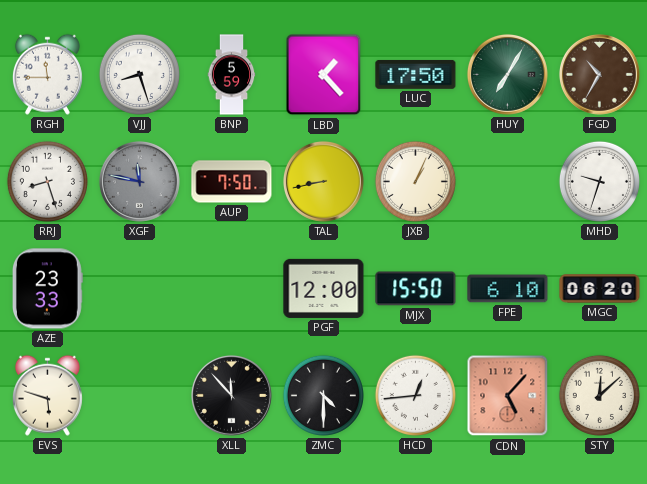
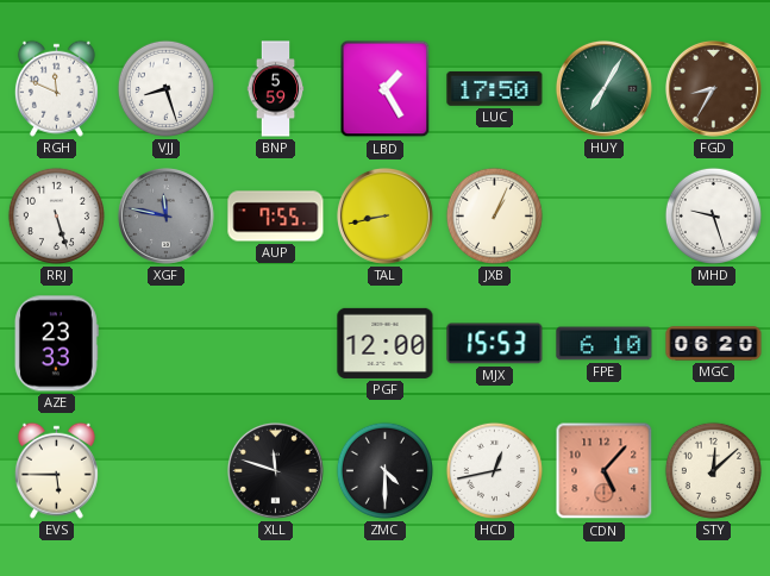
RGH: 11:45 -> 11:49 (56, 88)
LBD: 1:23 -> 1:25 (386, 89)
FGD: 10:35 -> 8:35 (713, 88)
RRJ: 8:27 -> 5:27 (56, 215)
AUP: 7:50 -> 7:55 (276, 217)
MHD: 9:33 -> 9:27 (713, 215)
MJX: 15:50 -> 15:53 (495, 344)
EVS: 5:48 -> 5:45 (56, 470)
XLL: 11:53 -> 11:48 (275, 470)
HCD: 12:44 -> 12:43 (494, 470)
